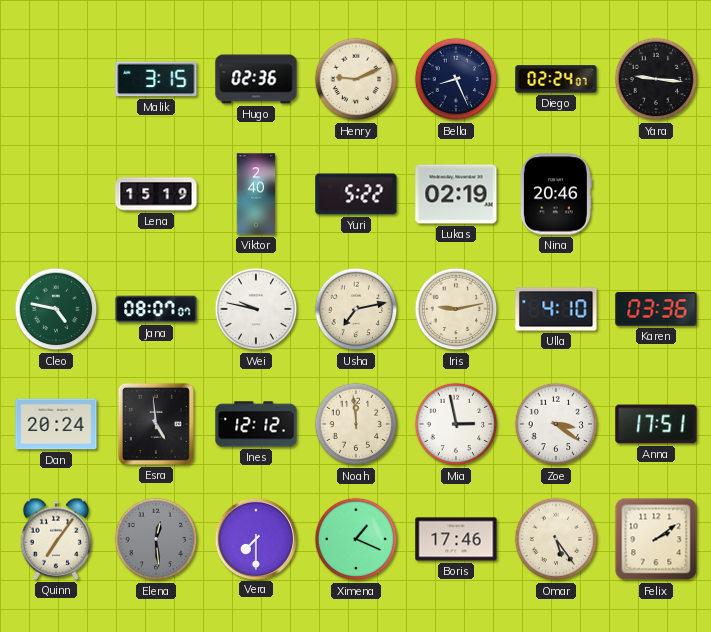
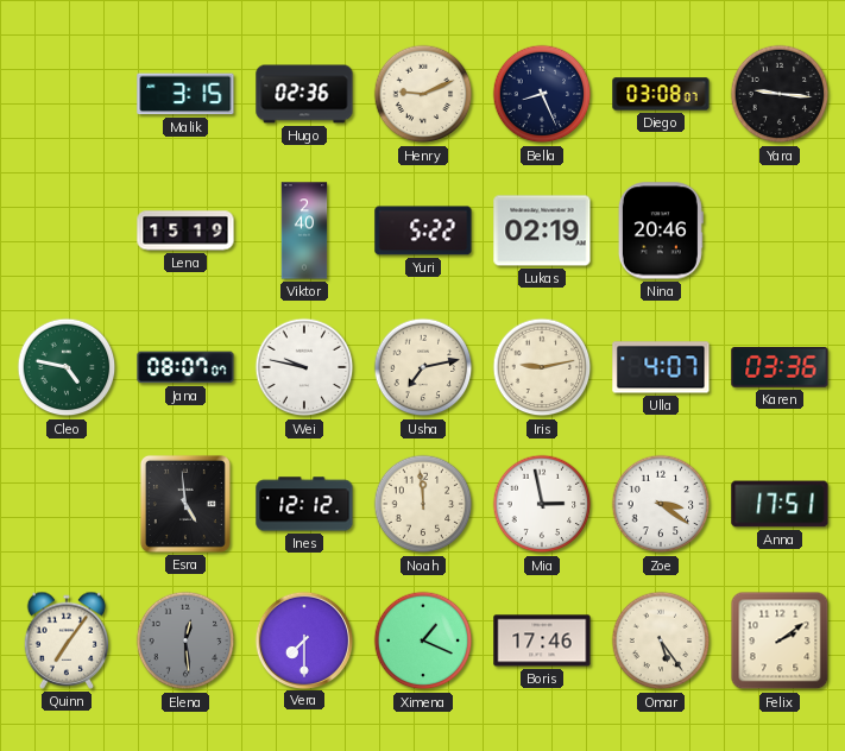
Diego: 02:24 -> 03:08 (661, 94)
Ulla: 4:10 -> 4:07 (661, 367)
Dan: 20:24 -> none (56, 424)
